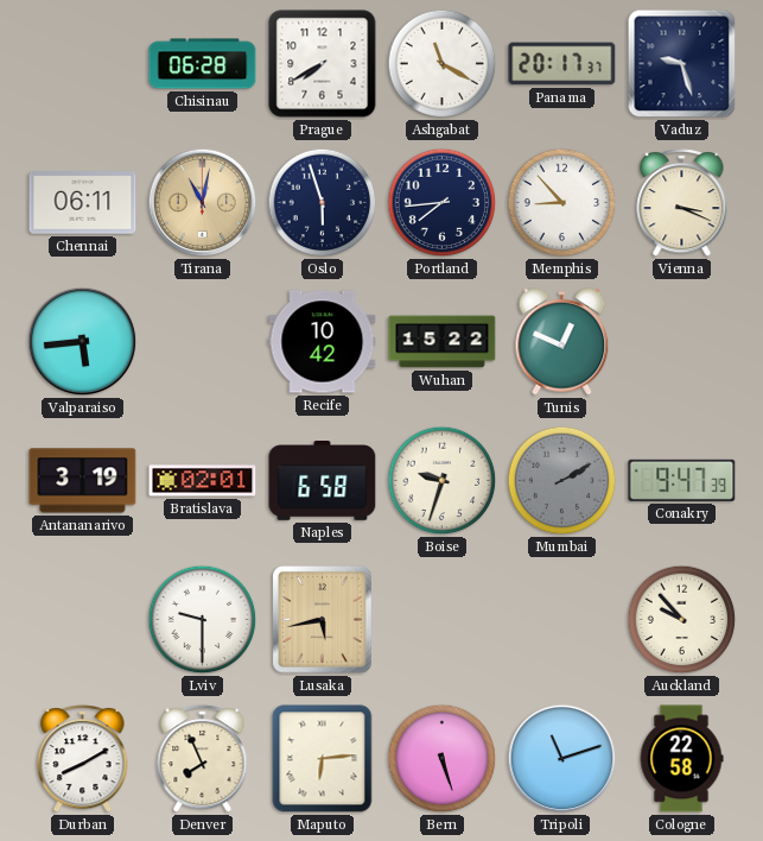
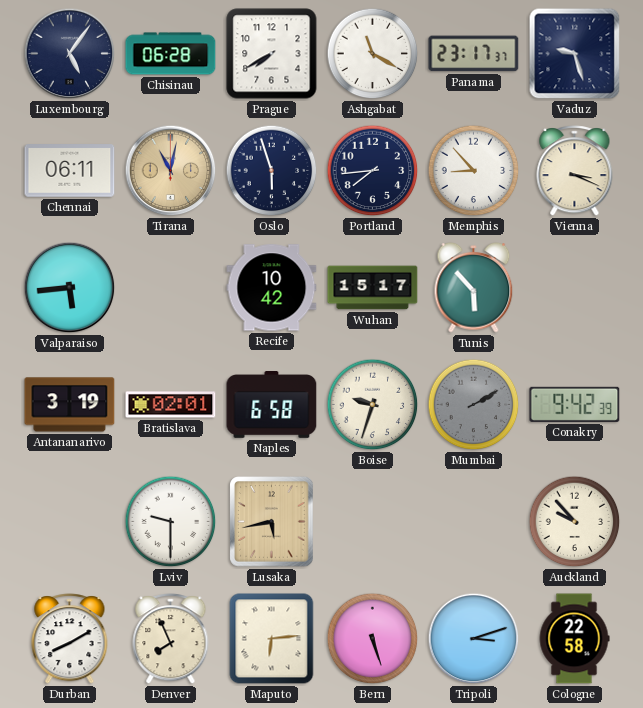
Luxembourg: none -> 5:06 (70, 54)
Panama: 20:17 -> 23:17 (474, 54)
Wuhan: 15:22 -> 15:17 (373, 288)
Tunis: 12:49 -> 5:53 (474, 288)
Conakry: 9:47 -> 9:42 (575, 404)
Tripoli: 11:12 -> 3:12 (474, 639)
